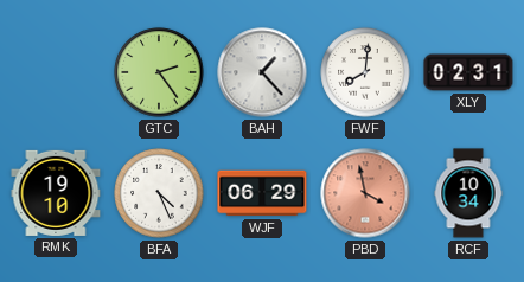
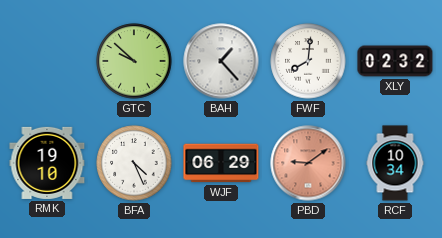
GTC: 2:24 -> 9:52 (134, 61)
XLY: 02:31 -> 02:32 (395, 61)
PBD: 3:58 -> 9:09 (308, 163)
